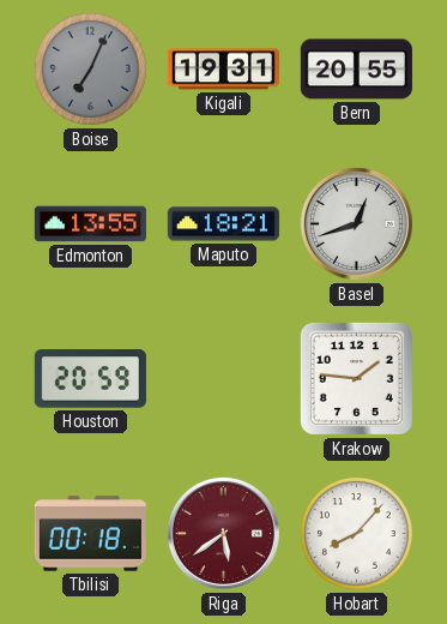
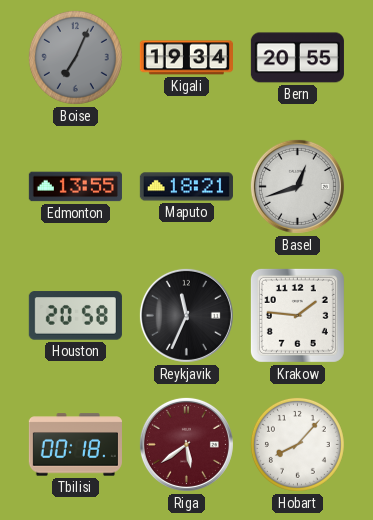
Kigali: 19:31 -> 19:34 (186, 58)
Houston: 20:59 -> 20:58 (75, 316)
Reykjavik: none -> 11:34 (186, 315)
